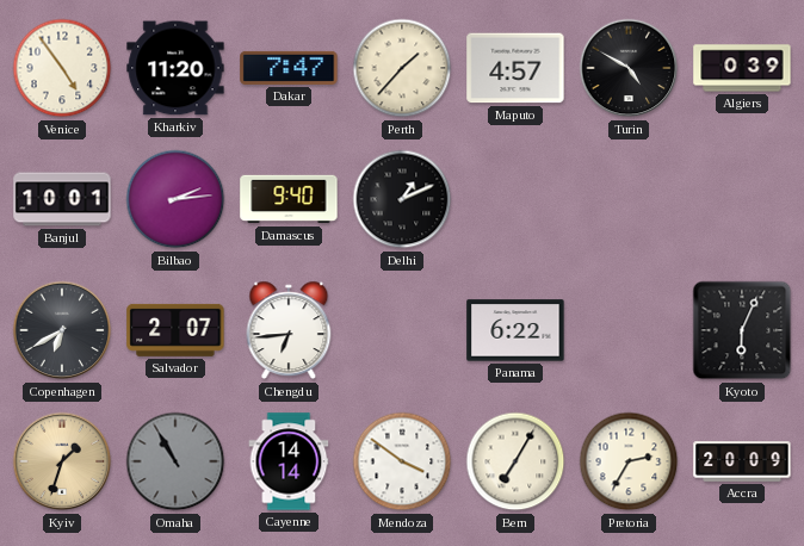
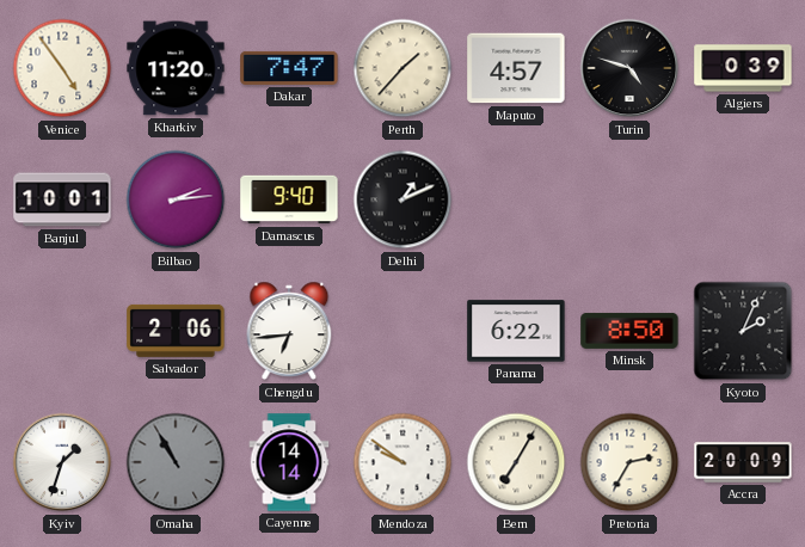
Turin: 4:50 -> 4:48 (629, 68)
Copenhagen: 6:40 -> none (62, 330)
Salvador: 2:07 -> 2:06 (176, 331)
Minsk: none -> 8:50 (629, 331)
Kyoto: 6:04 -> 2:04 (743, 331)
Kyiv dial: champagne -> white (62, 462)
Mendoza: 3:51 -> 9:51 (402, 462)
